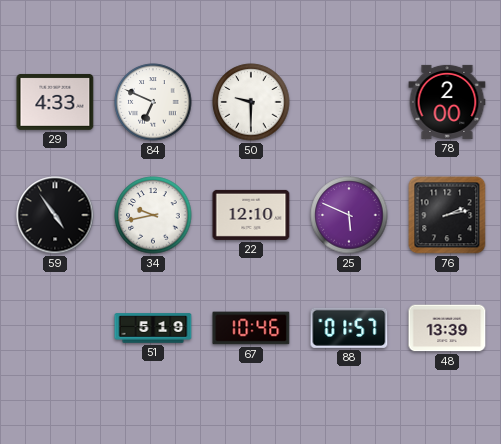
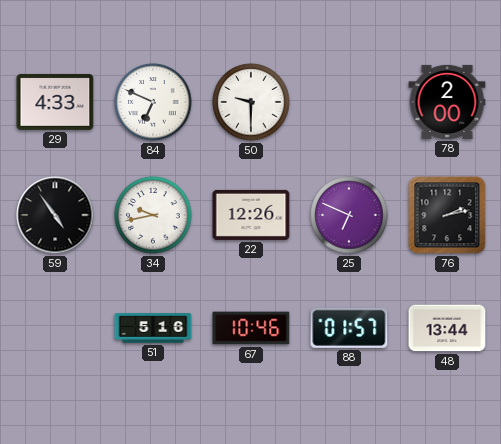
22: 12:10 -> 12:26 (251, 215)
25: 5:49 -> 6:49 (349, 215)
51: 5:19 -> 5:16 (153, 328)
48: 13:39 -> 13:44 (447, 328)
